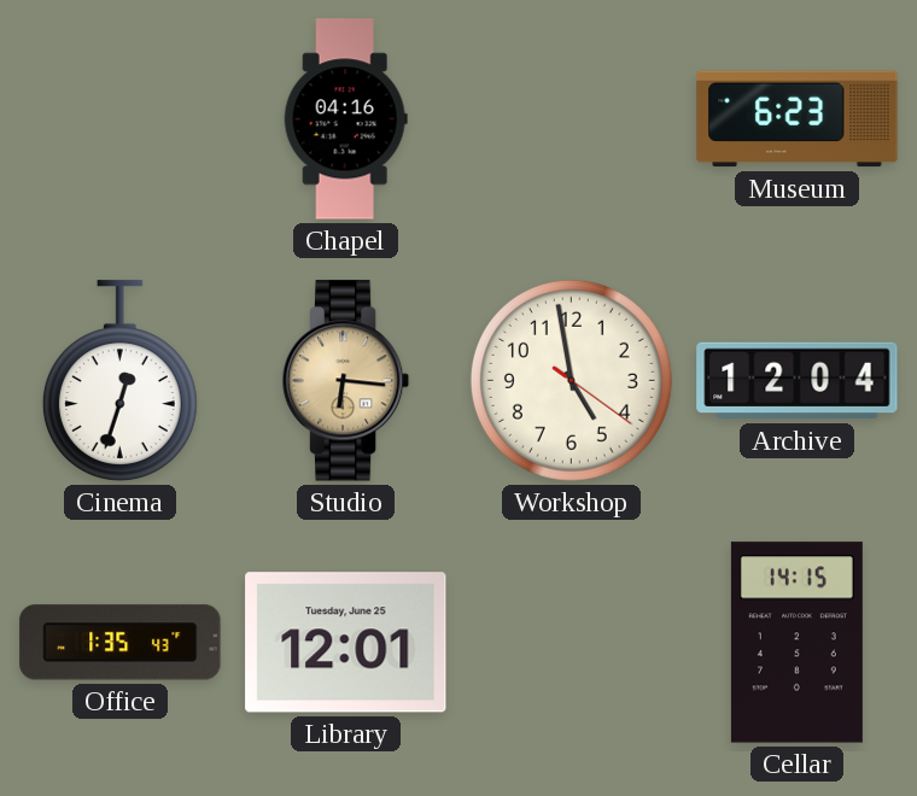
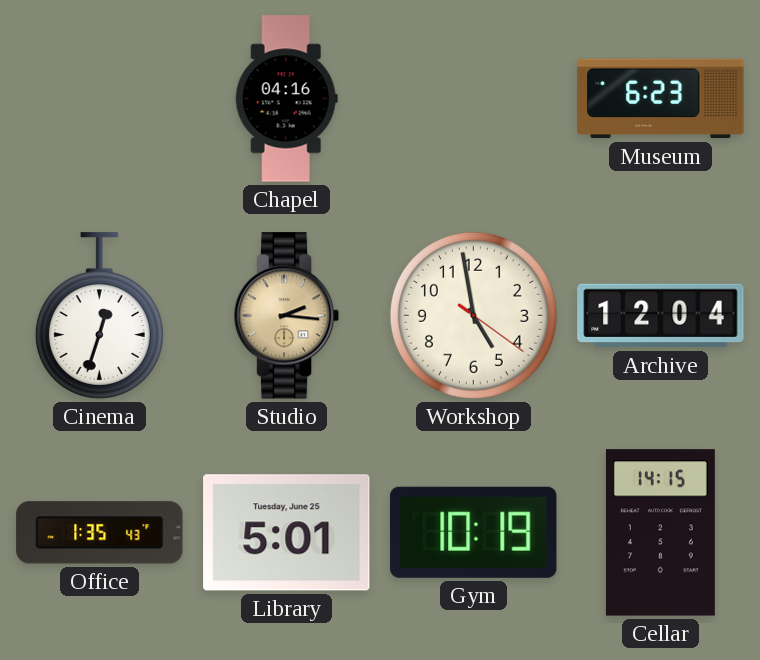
Studio: 6:16 -> 2:16 (287, 316)
Library: 12:01 -> 5:01 (287, 533)
Gym: none -> 10:19 (474, 532)
